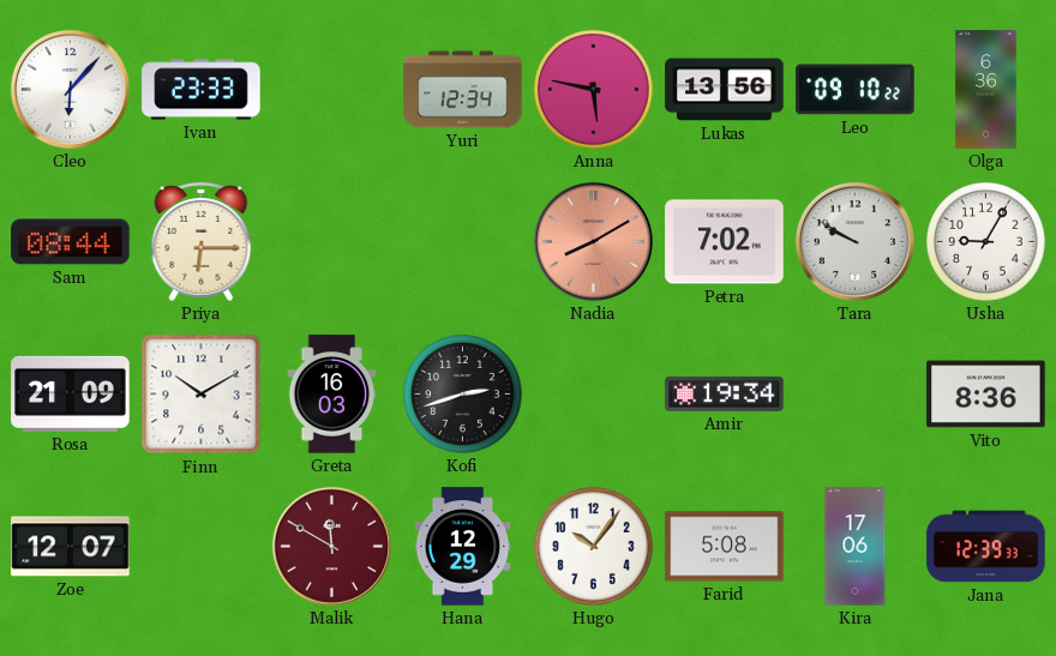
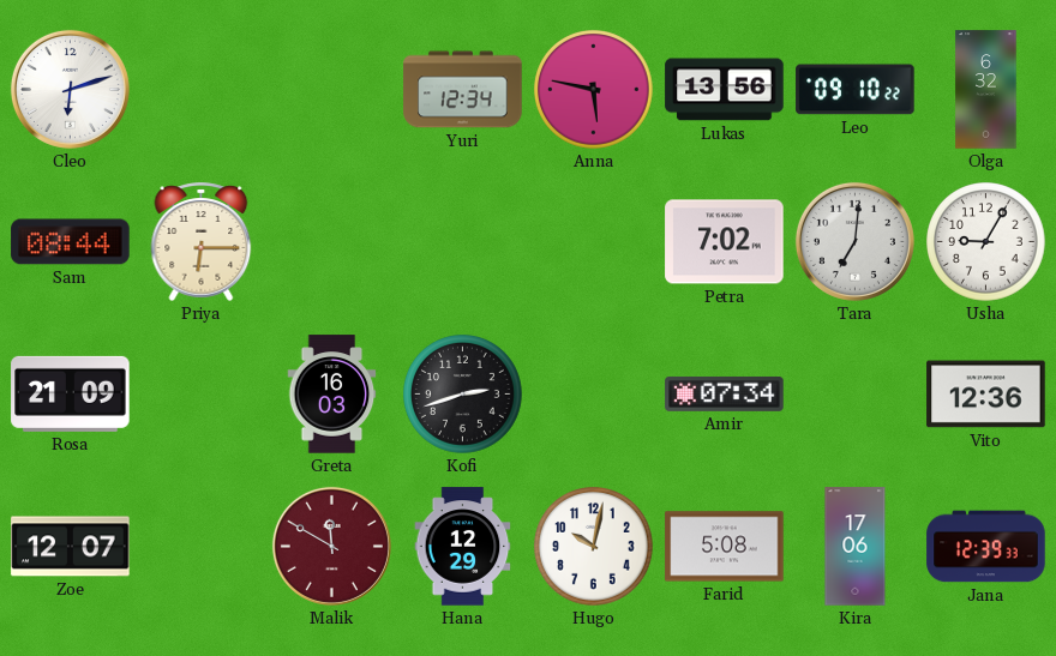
Cleo: 6:07 -> 6:12 (70, 89)
Ivan: 23:33 -> none (202, 90)
Olga: 6:36 -> 6:32 (986, 90)
Nadia: 8:10 -> none (593, 241)
Tara: 9:50 -> 7:01 (854, 241)
Finn: 10:10 -> none (202, 395)
Amir: 19:34 -> 07:34 (725, 393)
Vito: 8:36 -> 12:36 (986, 395)
Hugo: 10:06 -> 10:02 (594, 547)
